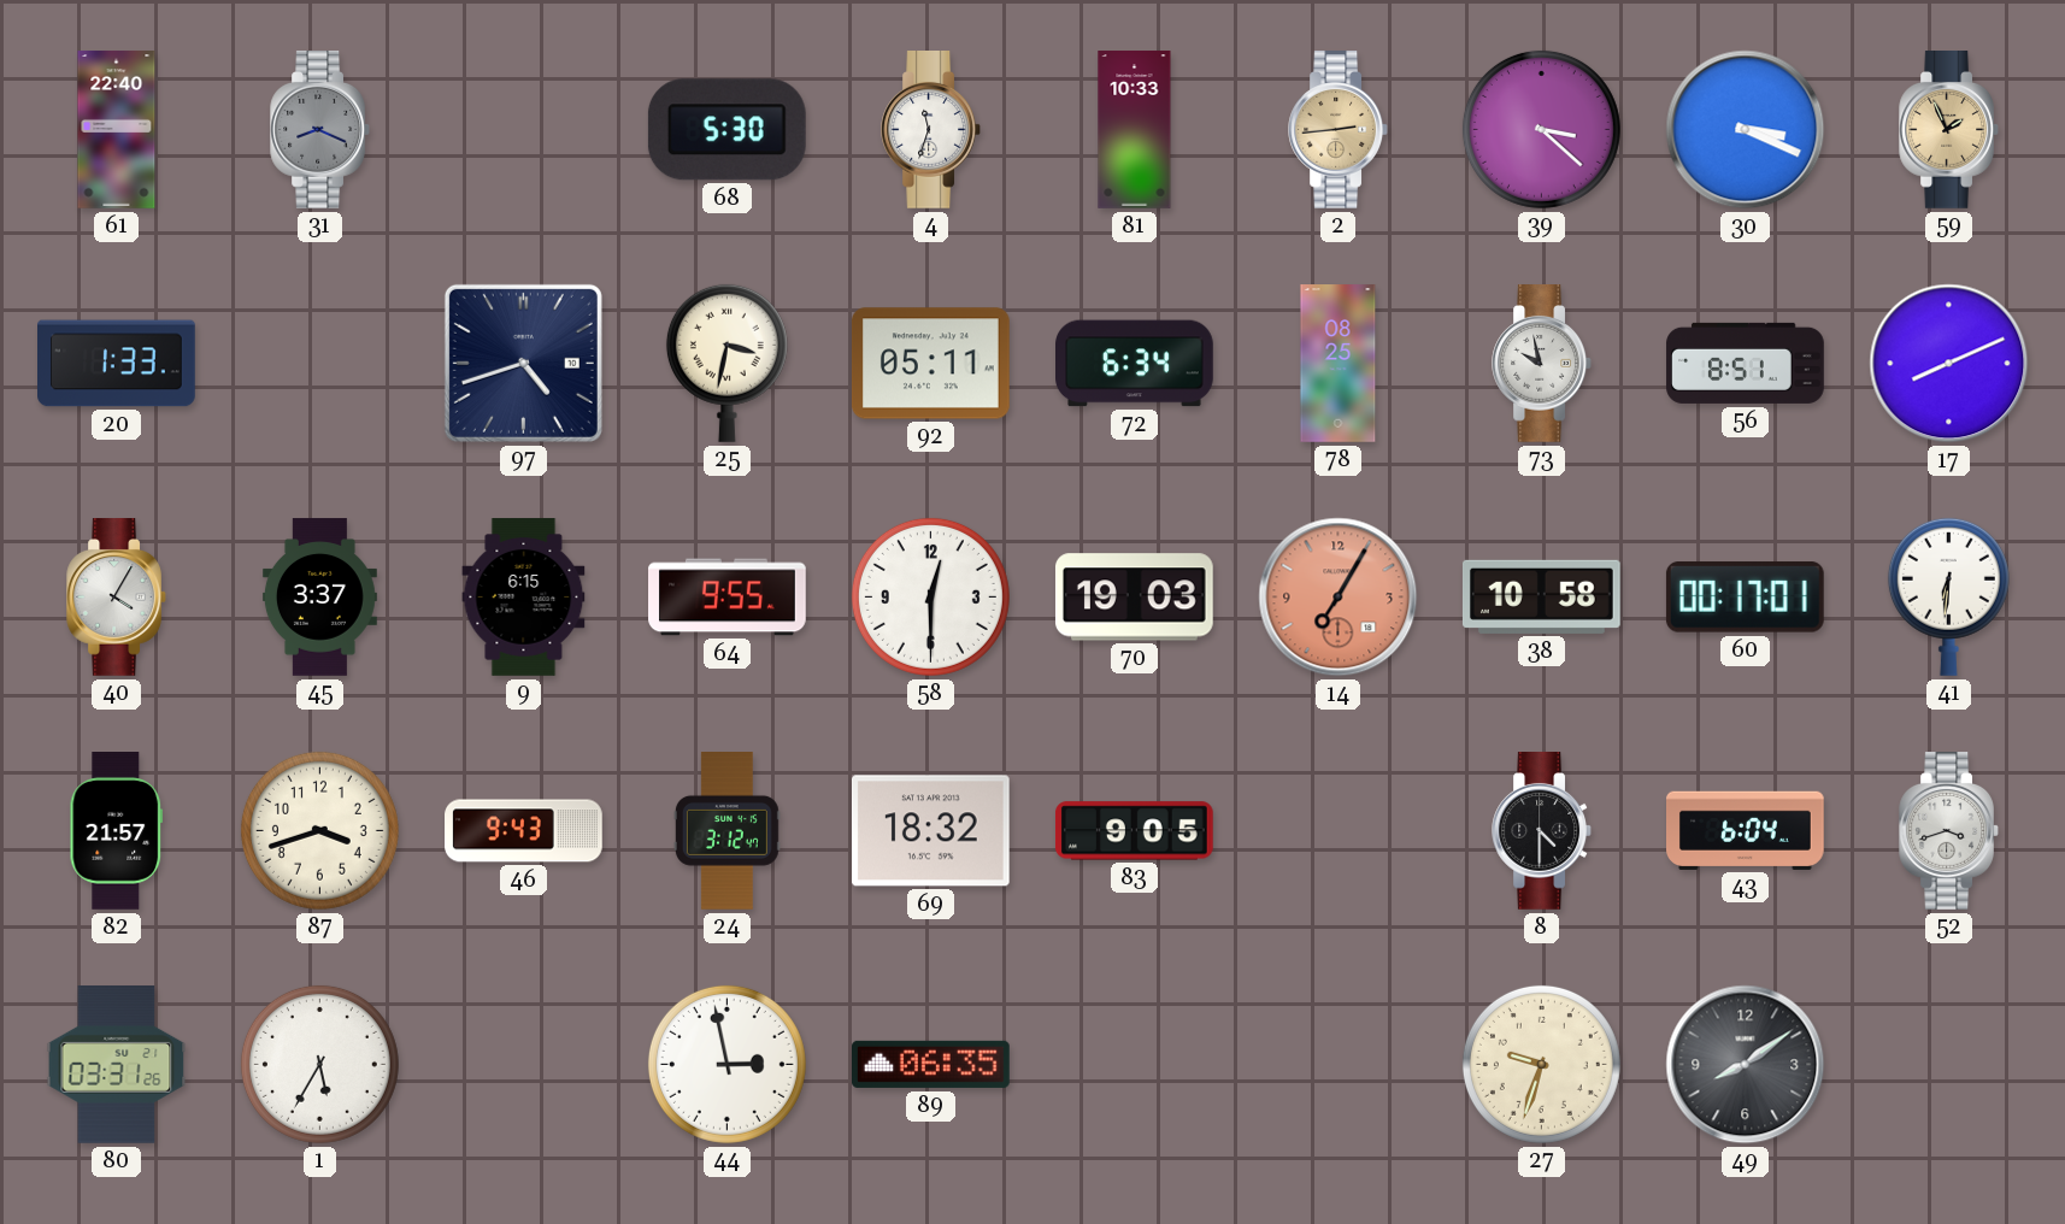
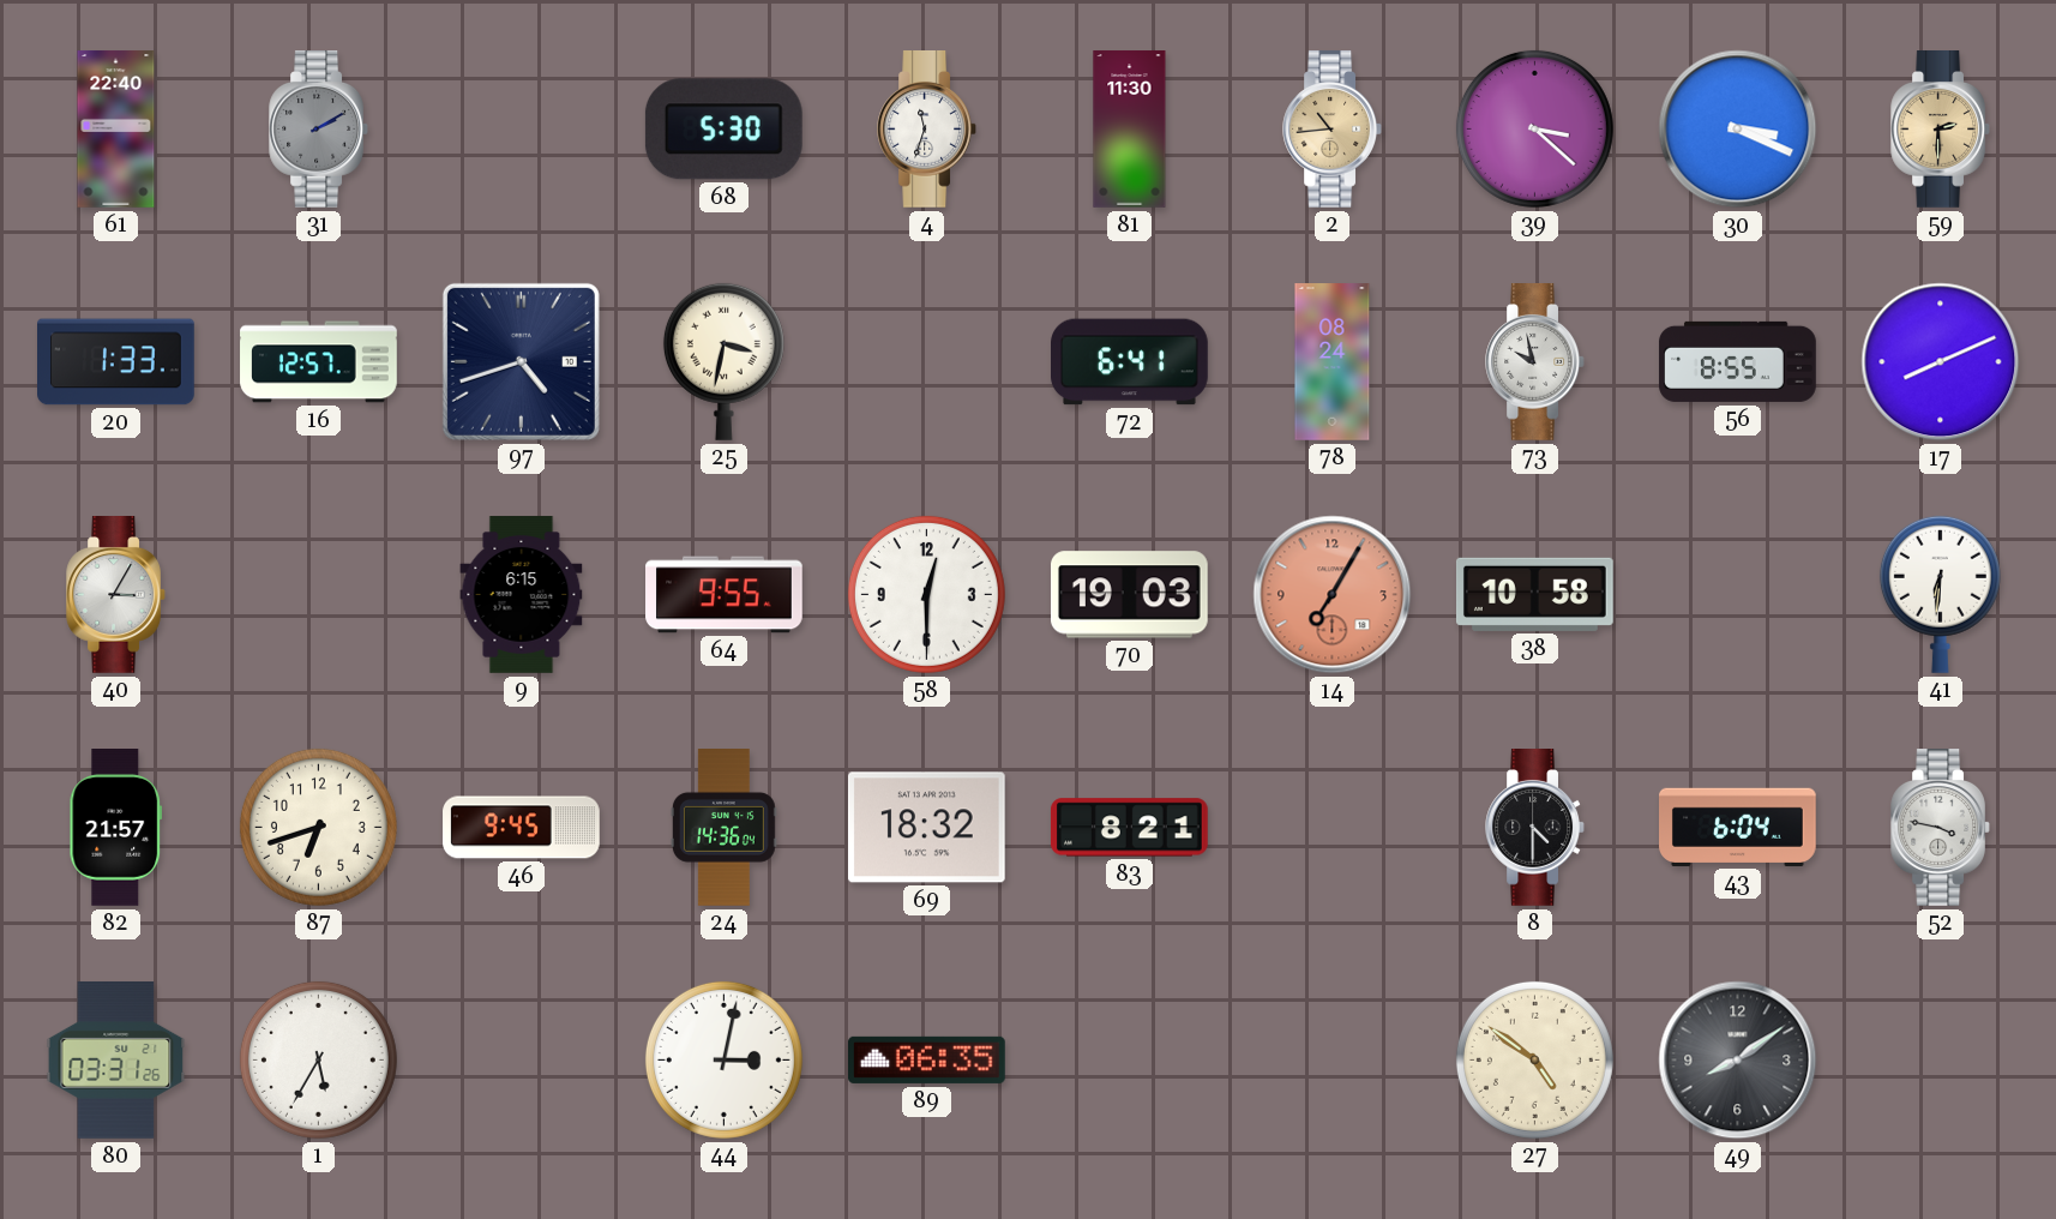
31: 8:19 -> 2:10 (318, 130)
81: 10:33 -> 11:30 (1130, 130)
2: 2:44 -> 10:44 (1331, 130)
59: 1:56 -> 2:30 (1940, 130)
16: none -> 12:57 (319, 362)
92: 05:11 -> none (931, 364)
72: 6:34 -> 6:41 (1130, 362)
78: 08:25 -> 08:24 (1333, 362)
56: 8:51 -> 8:55 (1738, 361)
40: 4:05 -> 3:05 (115, 595)
45: 3:37 -> none (319, 598)
60: 00:17 -> none (1745, 598)
87: 3:42 -> 6:42 (318, 827)
46: 9:43 -> 9:45 (522, 828)
24: 3:12 -> 14:36 (723, 828)
83: 9:05 -> 8:21 (1130, 828)
52: 3:42 -> 3:47 (1940, 828)
44: 2:58 -> 3:02 (723, 1059)
27: 9:33 -> 4:51 (1534, 1059)
